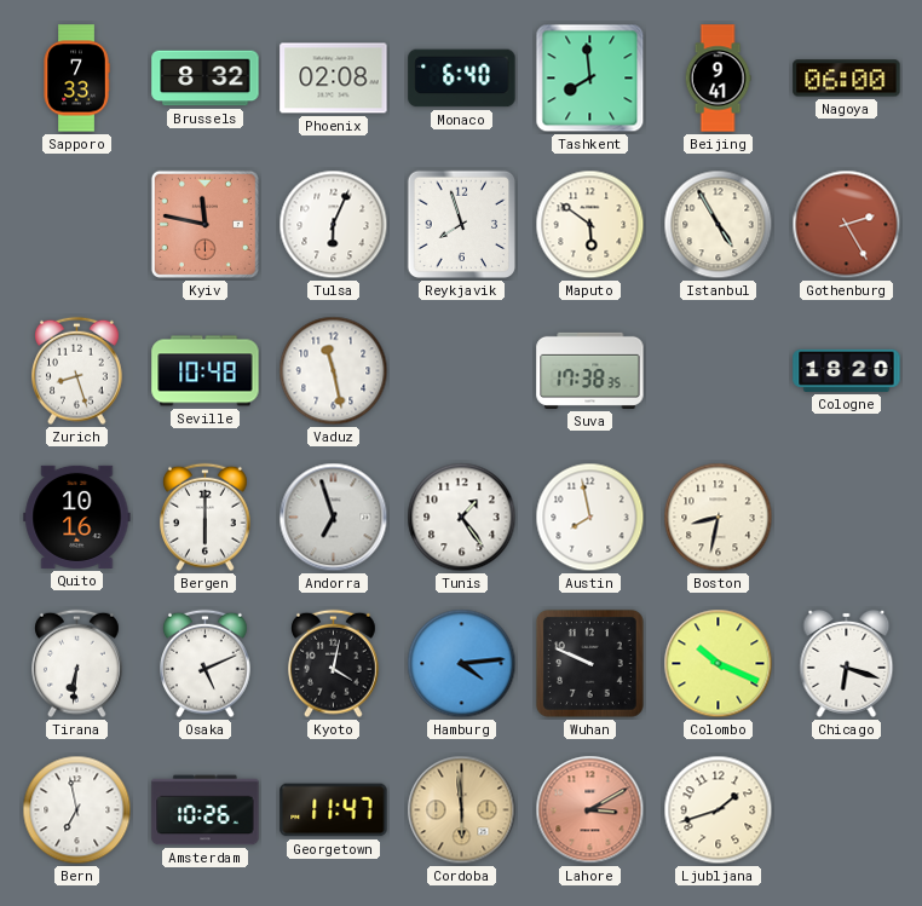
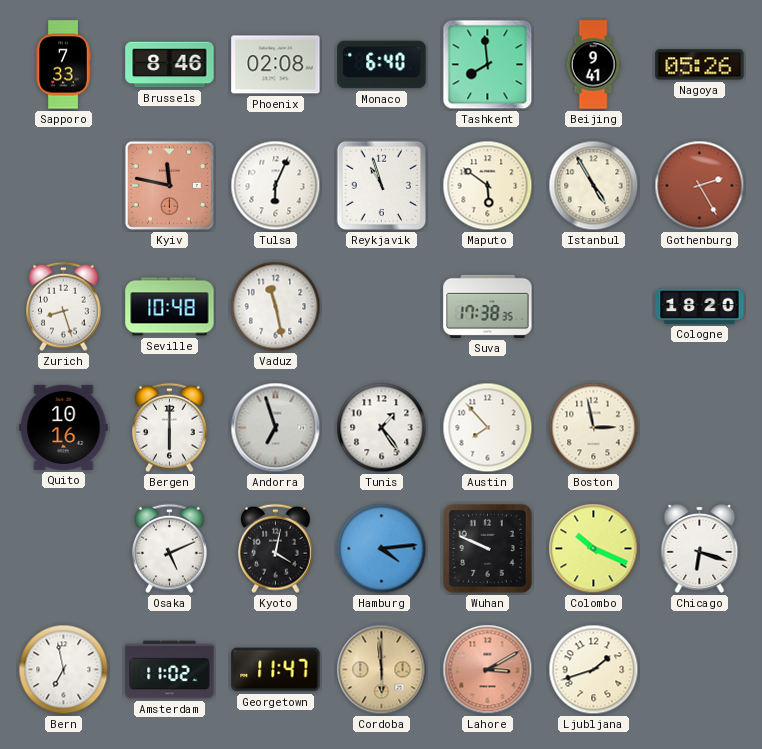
Brussels: 8:32 -> 8:46 (170, 65)
Nagoya: 06:00 -> 05:26 (700, 65)
Reykjavik: 7:57 -> 10:57 (382, 186)
Austin: 7:58 -> 7:53 (488, 428)
Boston: 8:32 -> 2:58 (594, 428)
Tirana: 6:31 -> none (77, 664)
Amsterdam: 10:26 -> 11:02 (170, 670)
